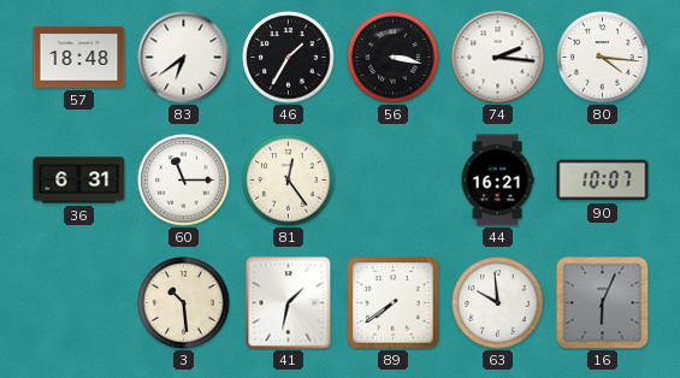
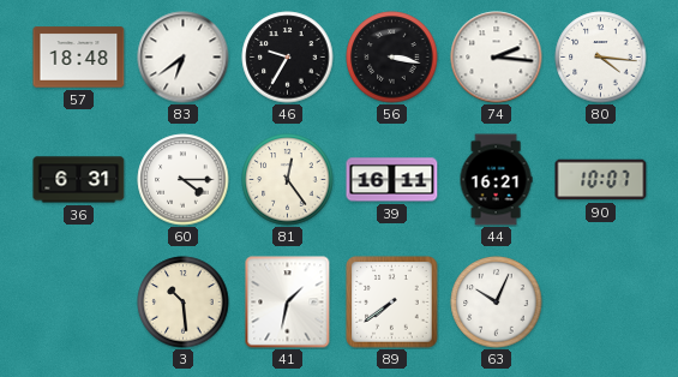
46: 1:35 -> 9:35 (288, 58)
60: 11:15 -> 4:15 (184, 180)
39: none -> 16:11 (392, 180)
63: 9:59 -> 10:04 (497, 303)
16: 6:04 -> none (603, 303)
